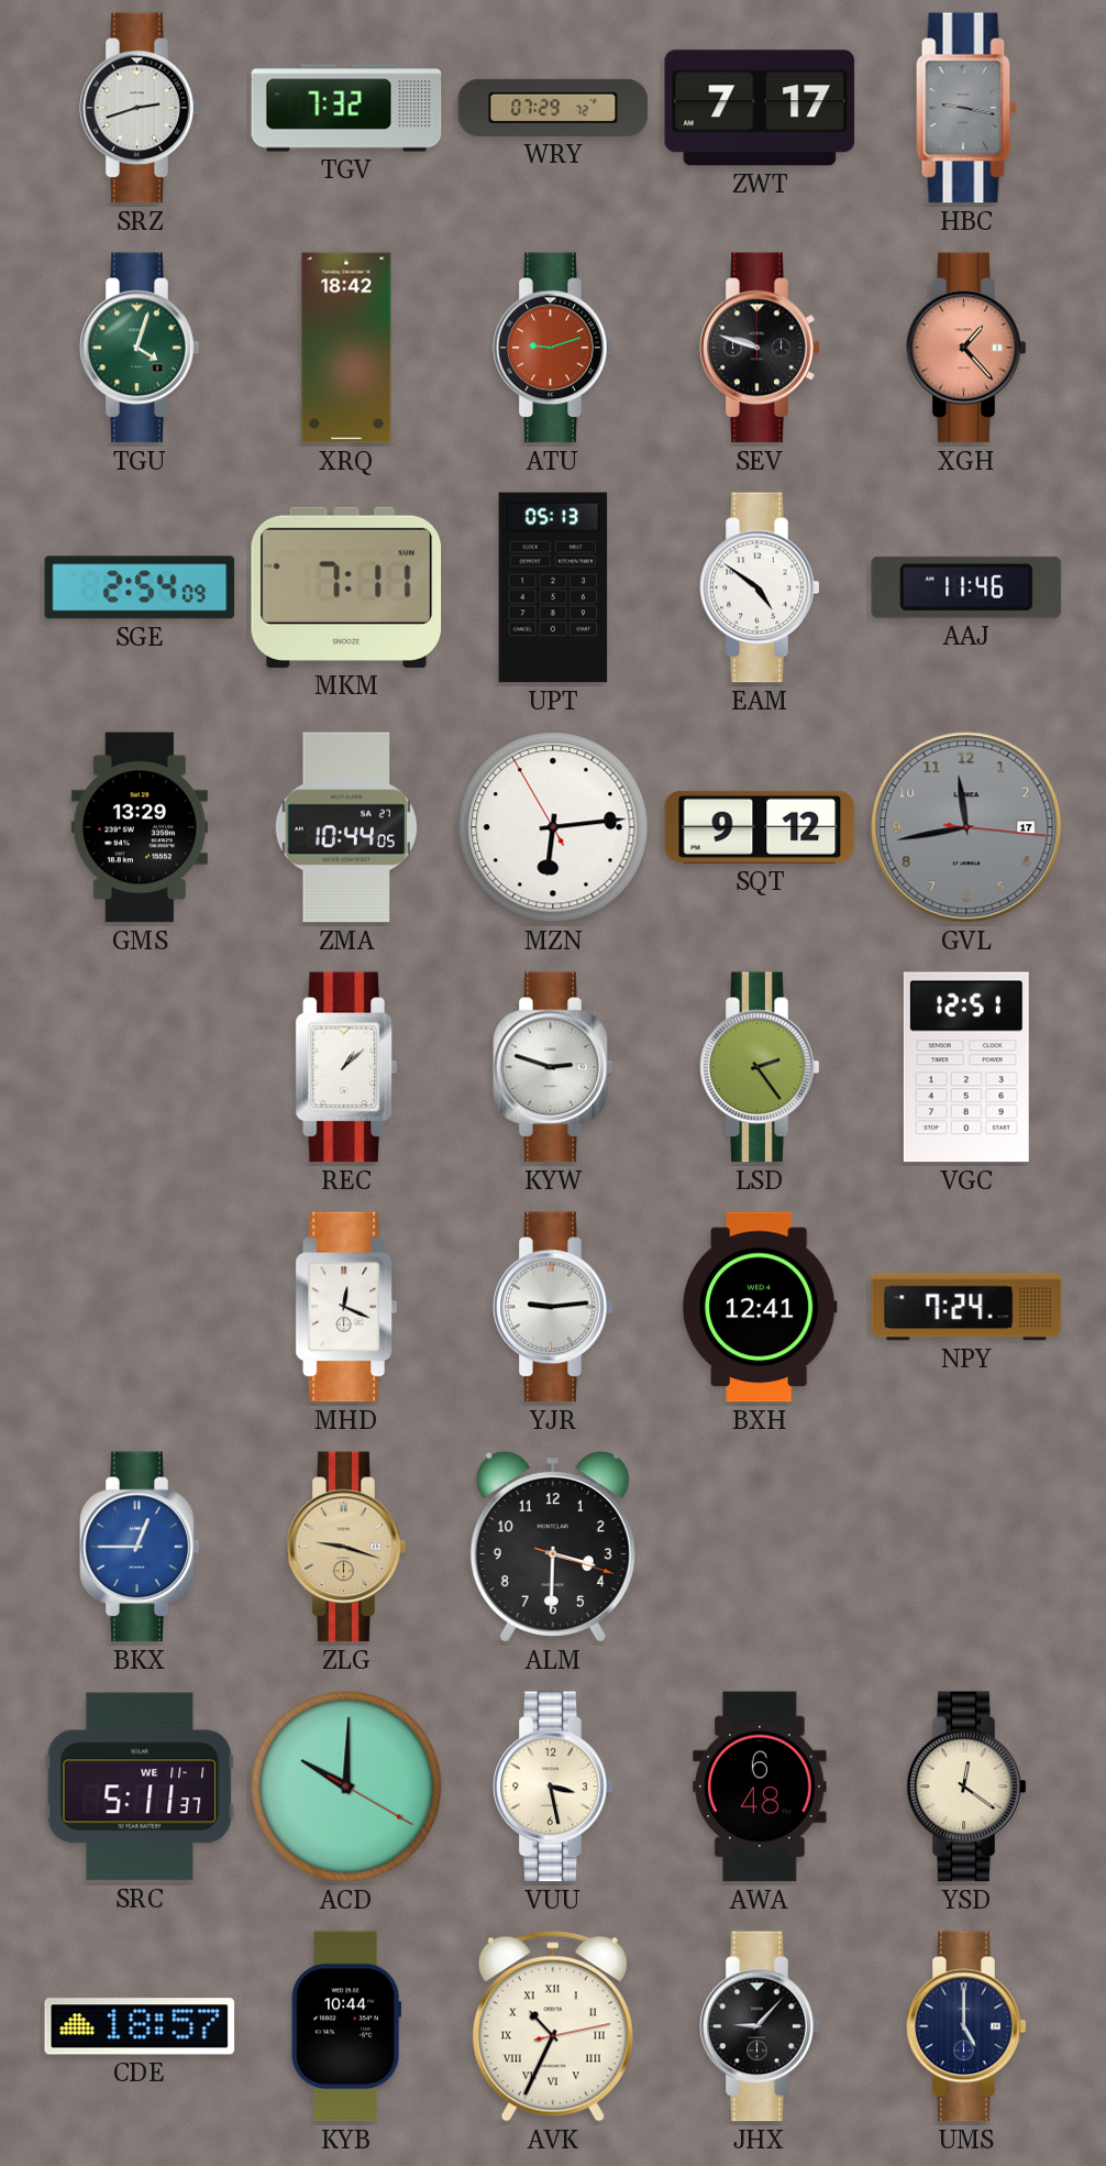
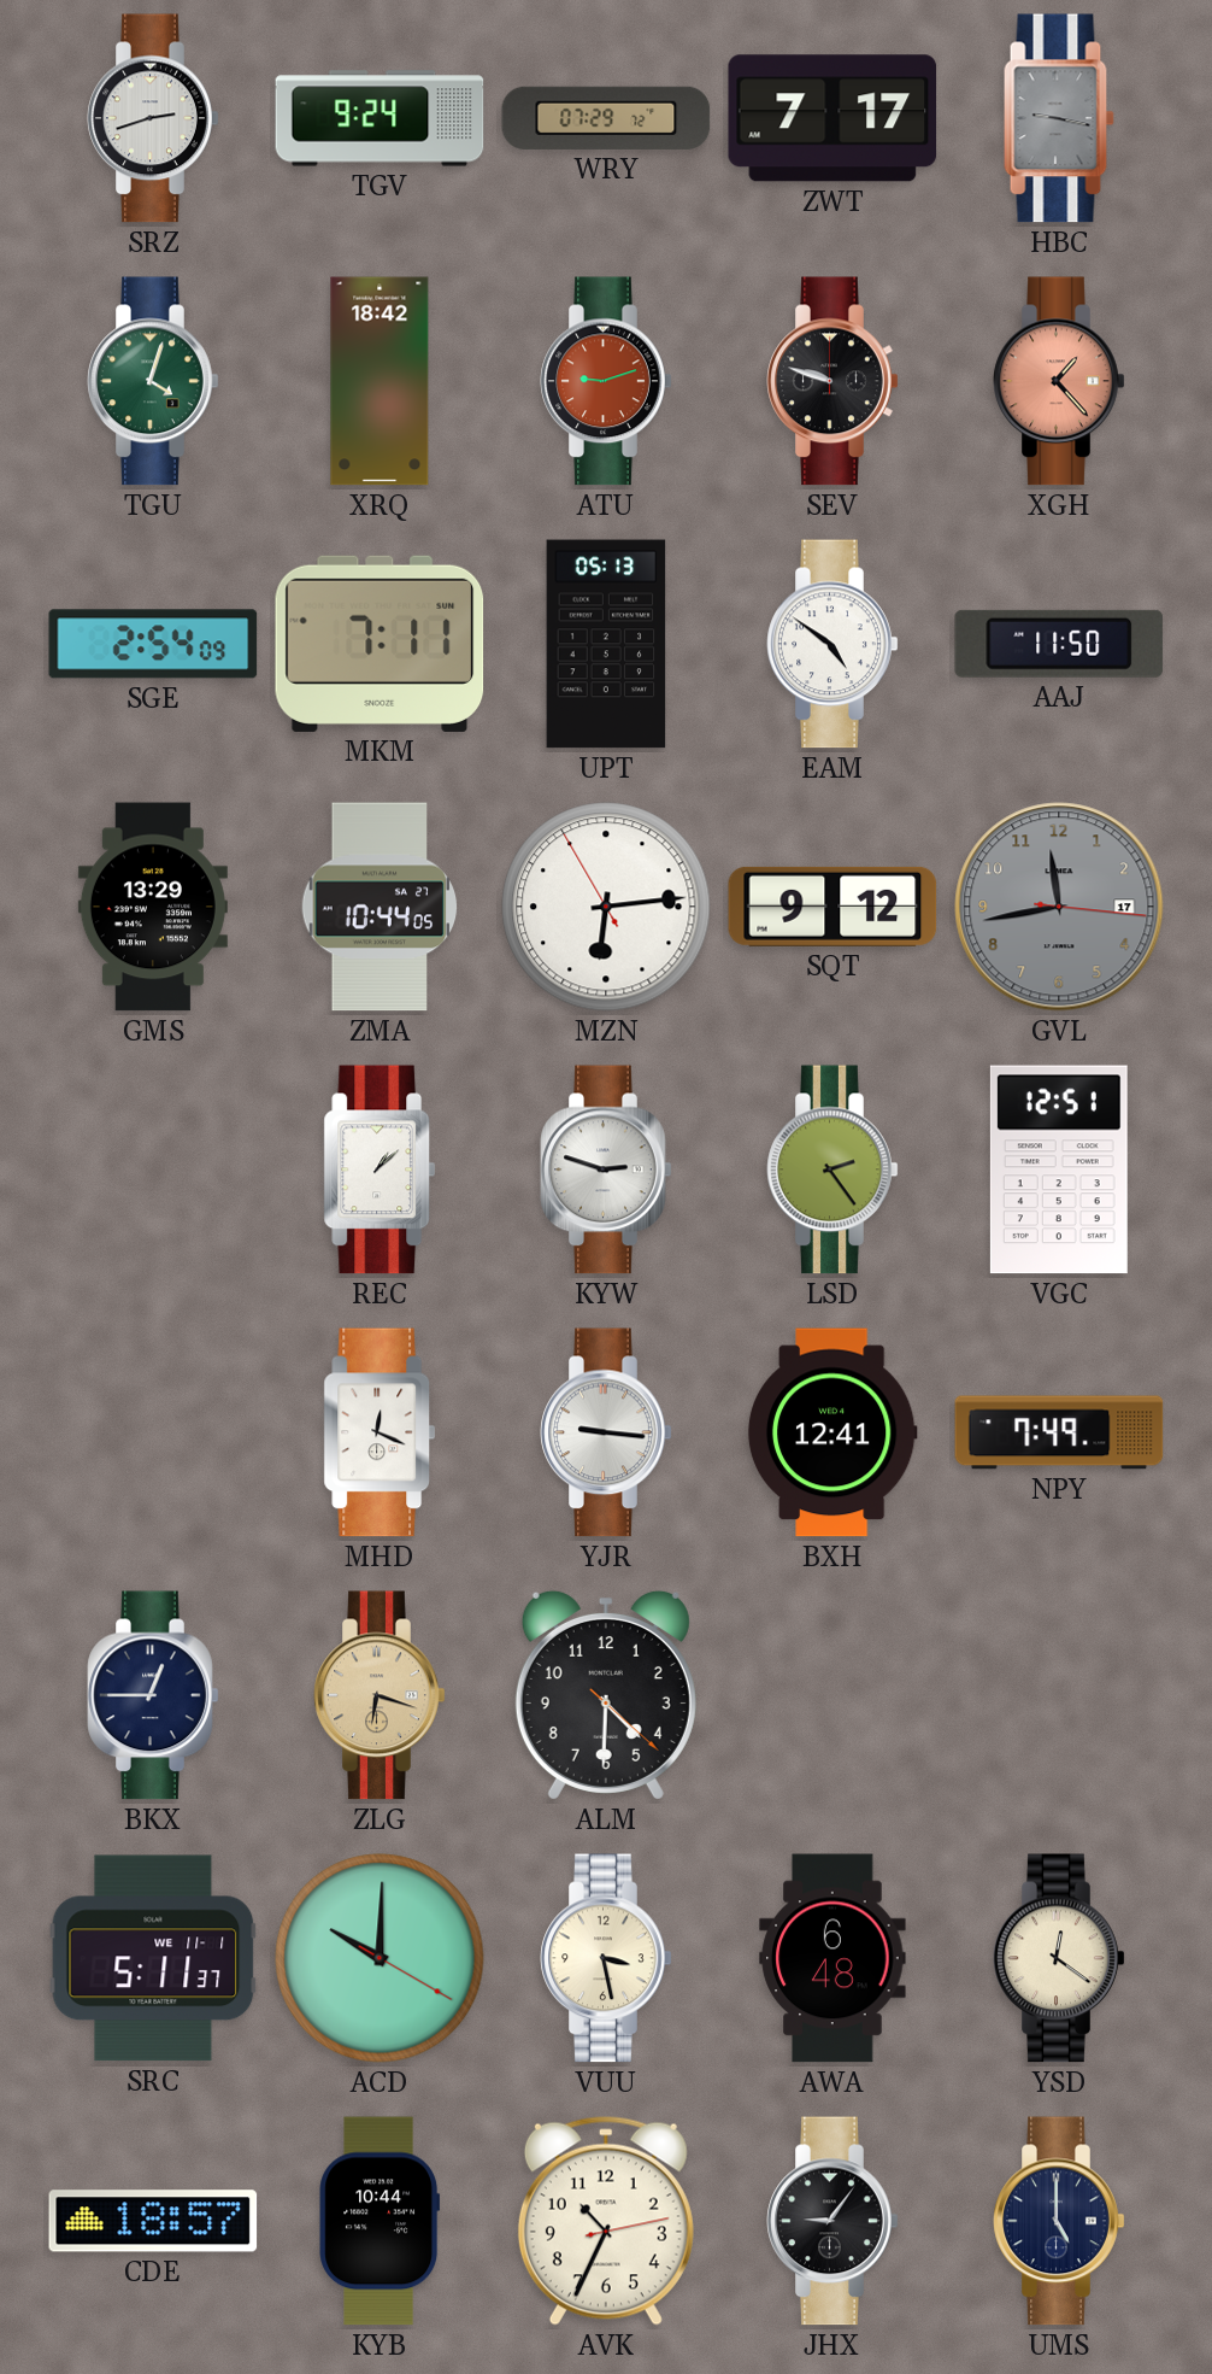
TGV: 7:32 -> 9:24 (380, 118)
AAJ: 11:46 -> 11:50 (1059, 644)
YJR: 9:14 -> 9:16 (606, 1432)
NPY: 7:24 -> 7:49 (1059, 1432)
BKX dial: blue -> navy (153, 1695)
ZLG: 9:18 -> 6:18 (380, 1695)
ALM: 3:30 -> 4:30 (606, 1695)
AVK numerals: Roman -> Arabic (606, 2221)
JHX: 9:07 -> 9:06 (832, 2221)
